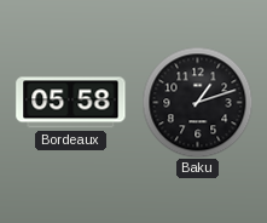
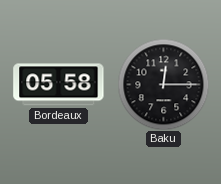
Baku: 1:12 -> 12:15 (163, 84)
